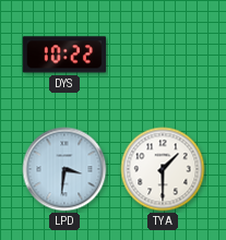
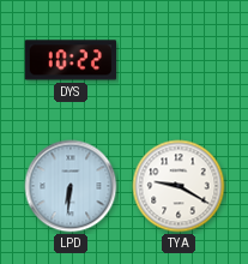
LPD: 3:31 -> 6:31 (71, 186)
TYA: 1:30 -> 9:20 (179, 186)
